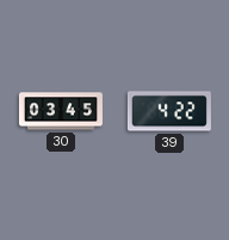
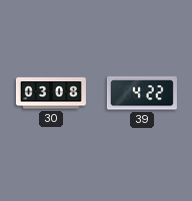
30: 03:45 -> 03:08 (51, 93)
